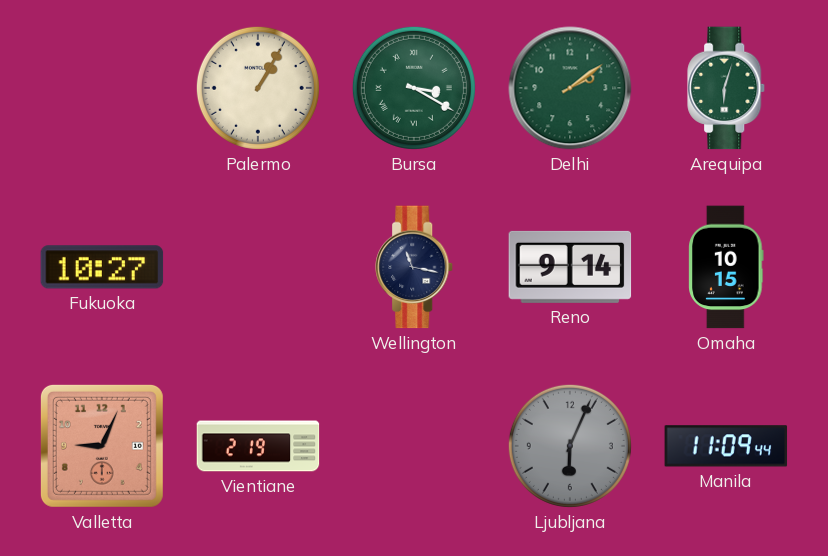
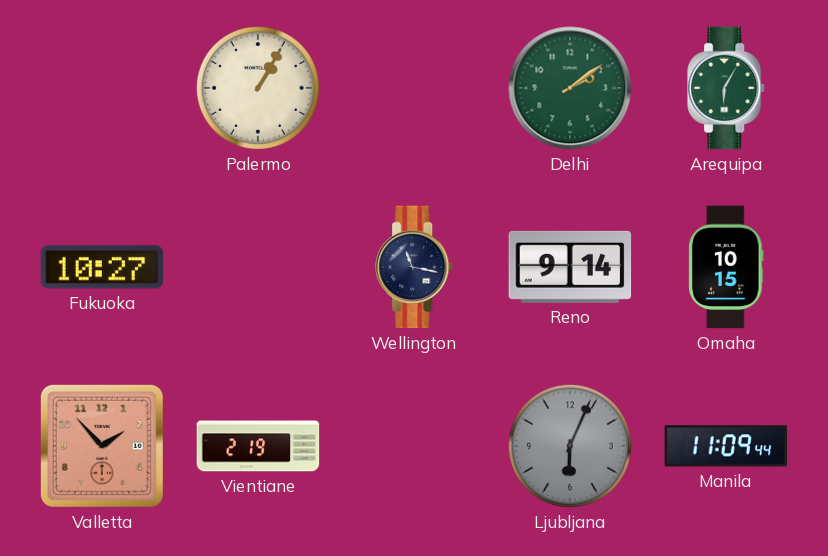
Bursa: 3:20 -> none (414, 88)
Arequipa: 6:03 -> 6:05 (727, 88)
Valletta: 9:04 -> 1:53 (102, 446)
